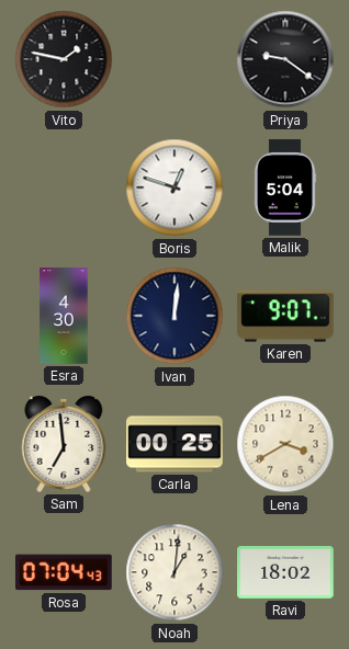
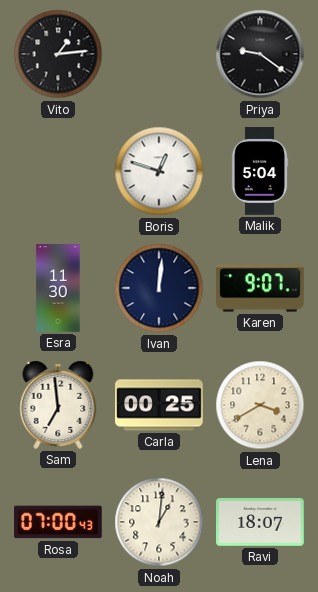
Vito: 1:47 -> 1:14 (58, 54)
Esra: 4:30 -> 11:30 (58, 288)
Rosa: 07:04 -> 07:00 (59, 522)
Ravi: 18:02 -> 18:07 (260, 523)
